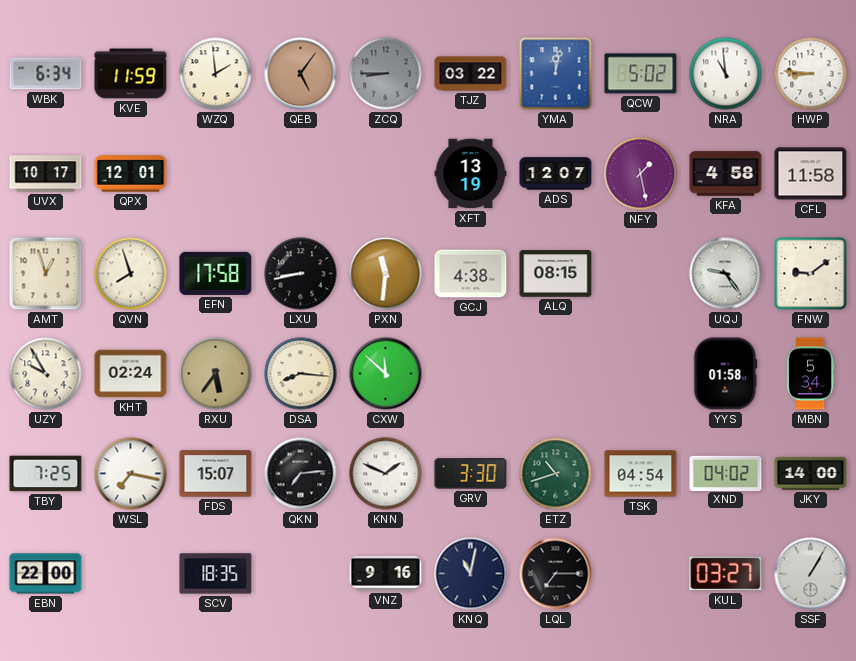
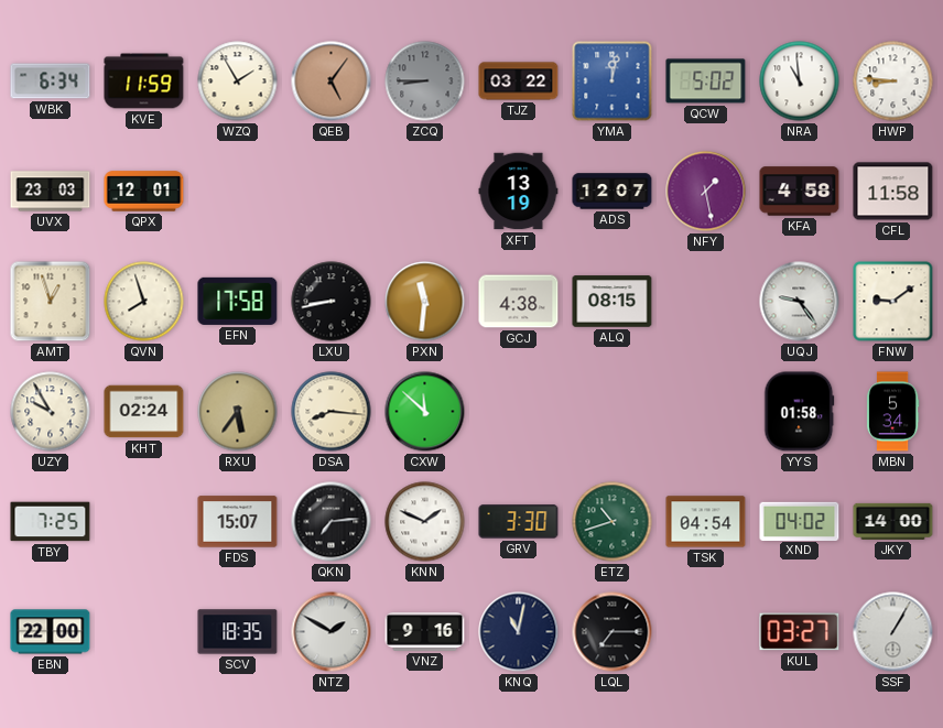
WZQ: 1:59 -> 1:55 (238, 82)
UVX: 10:17 -> 23:03 (51, 192)
WSL: 7:17 -> none (131, 474)
NTZ: none -> 1:50 (332, 632)
